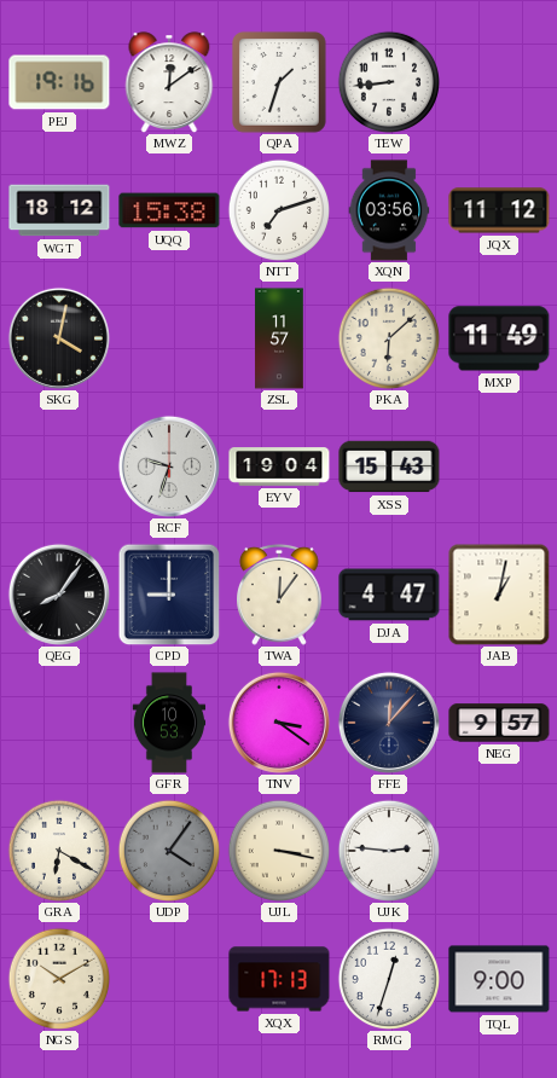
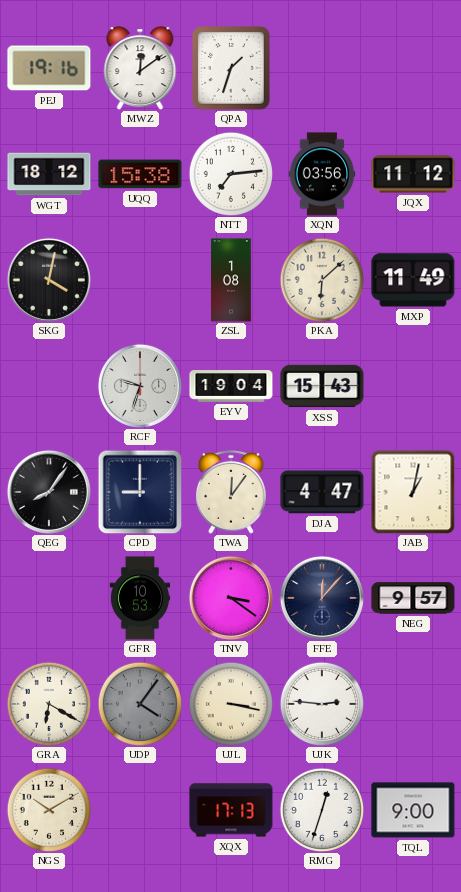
TEW: 8:44 -> none (388, 81)
NTT: 7:12 -> 7:14 (230, 173)
ZSL: 11:57 -> 1:08 (231, 280)
